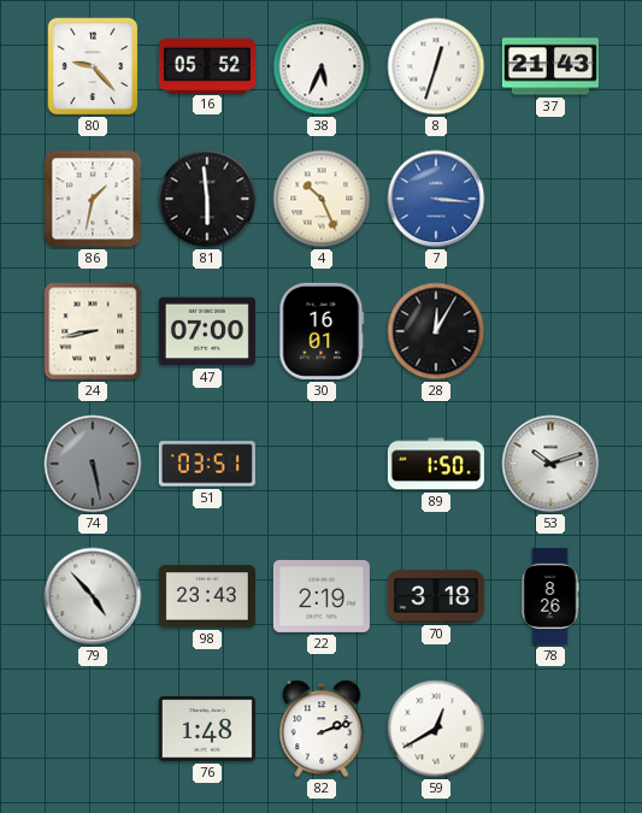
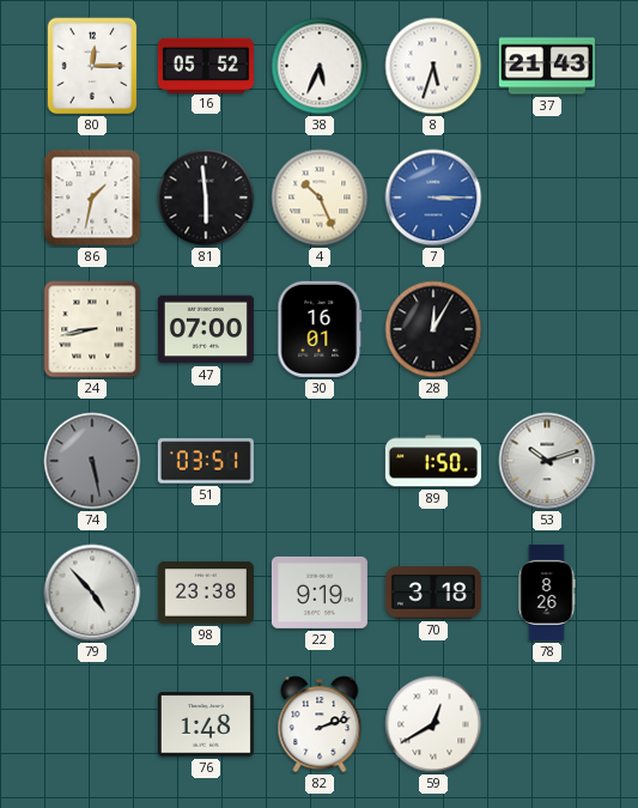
80: 9:23 -> 12:15 (92, 66)
8: 12:33 -> 5:33 (433, 66)
7: 3:16 -> 3:15 (433, 198)
98: 23:43 -> 23:38 (206, 593)
22: 2:19 -> 9:19 (320, 593)
